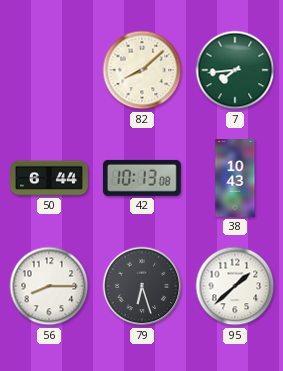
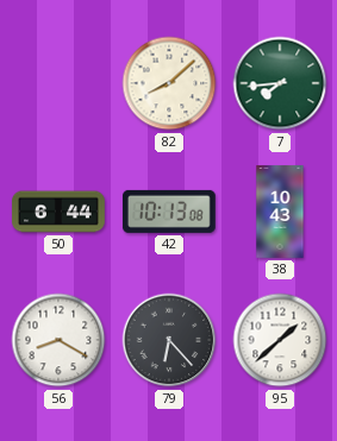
56: 8:15 -> 8:20 (58, 340)
79: 6:27 -> 6:23 (169, 340)
